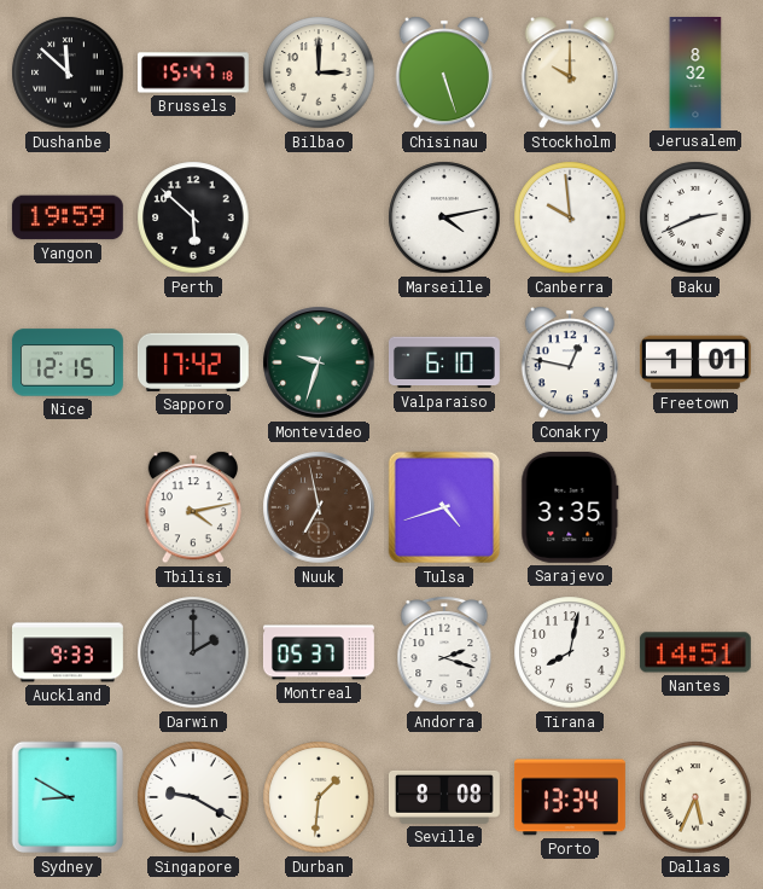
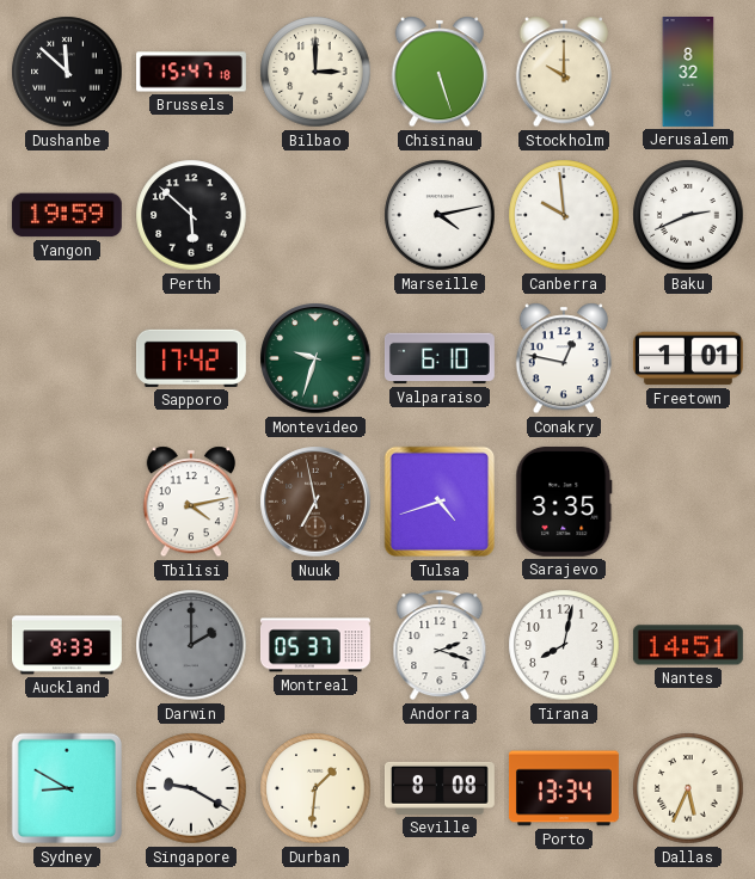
Nice: 12:15 -> none (68, 362)
